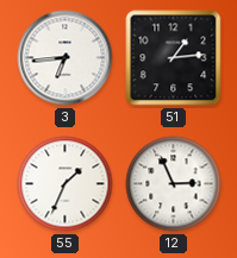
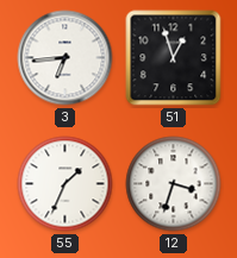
51: 1:14 -> 12:57 (174, 58)
12: 2:56 -> 3:33 (174, 184)
